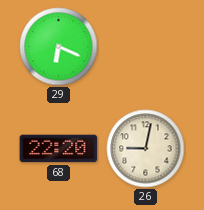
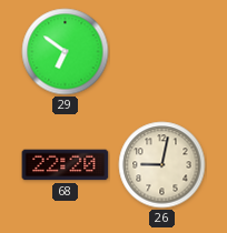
29: 6:19 -> 6:51 (66, 52)
